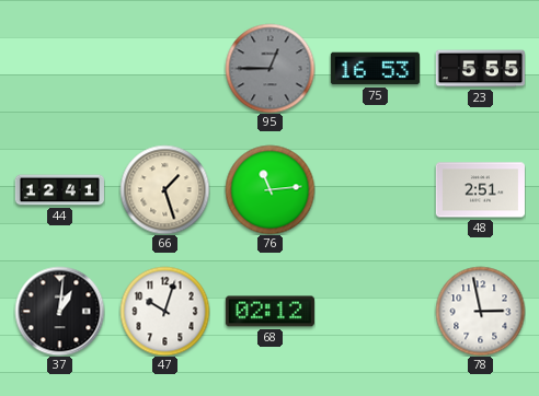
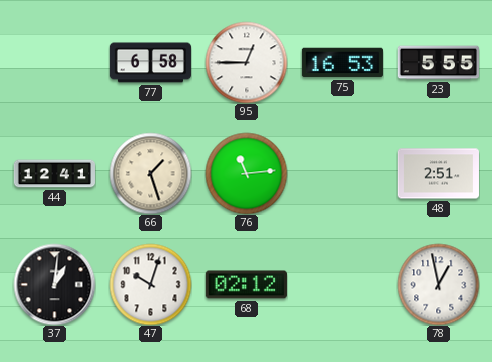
77: none -> 6:58 (150, 63)
95 dial: grey -> white (246, 62)
78: 2:58 -> 12:58 (438, 284)
